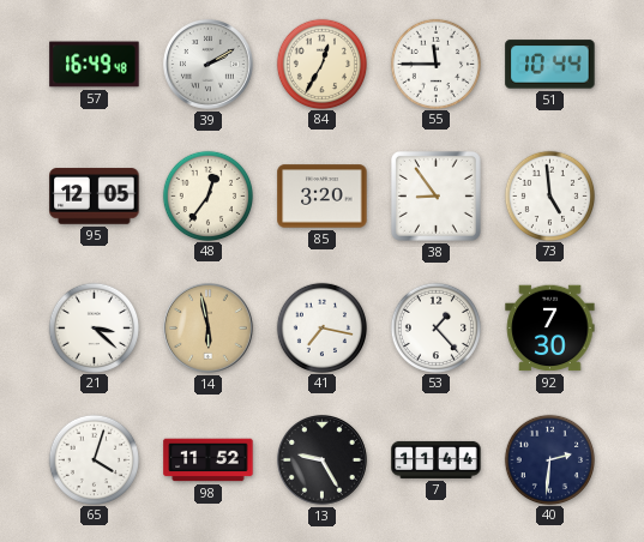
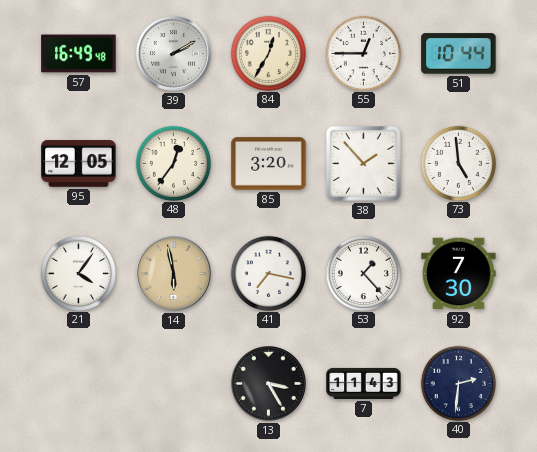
55: 11:45 -> 12:45 (363, 53)
38: 8:54 -> 1:53 (363, 163)
21: 3:22 -> 4:06 (78, 273)
65: 4:03 -> none (94, 459)
98: 11:52 -> none (209, 460)
13: 9:25 -> 3:25 (269, 384)
7: 11:44 -> 11:43 (364, 383)
